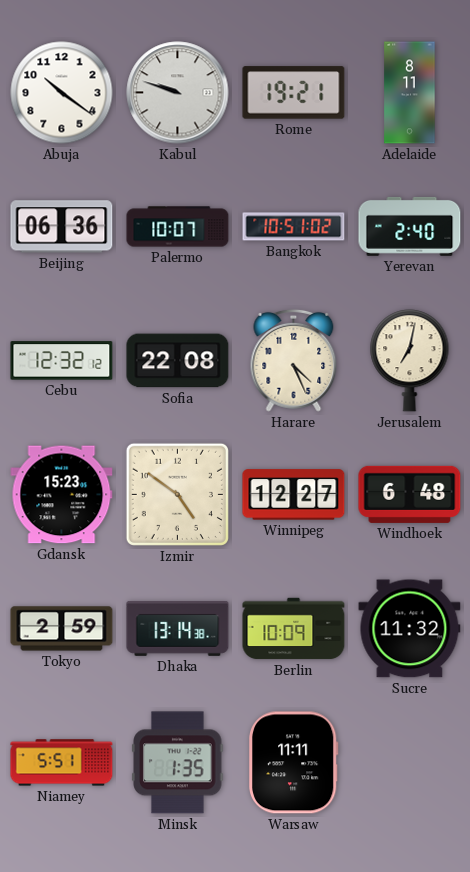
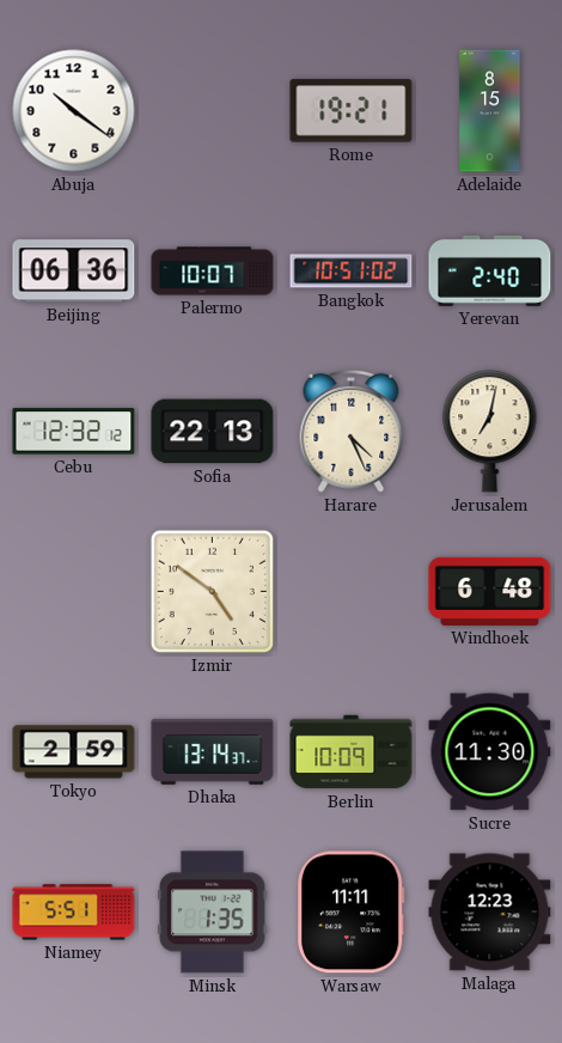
Kabul: 9:48 -> none (178, 93)
Adelaide: 8:11 -> 8:15 (490, 111)
Sofia: 22:08 -> 22:13 (213, 432)
Gdansk: 15:23 -> none (62, 495)
Winnipeg: 12:27 -> none (294, 495)
Dhaka: 13:14:38 -> 13:14:37 (213, 752)
Sucre: 11:32 -> 11:30 (490, 752)
Malaga: none -> 12:23 (490, 913)
